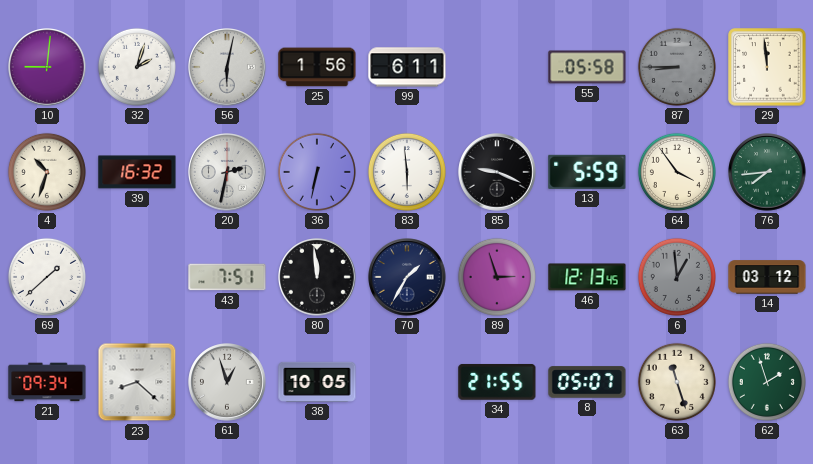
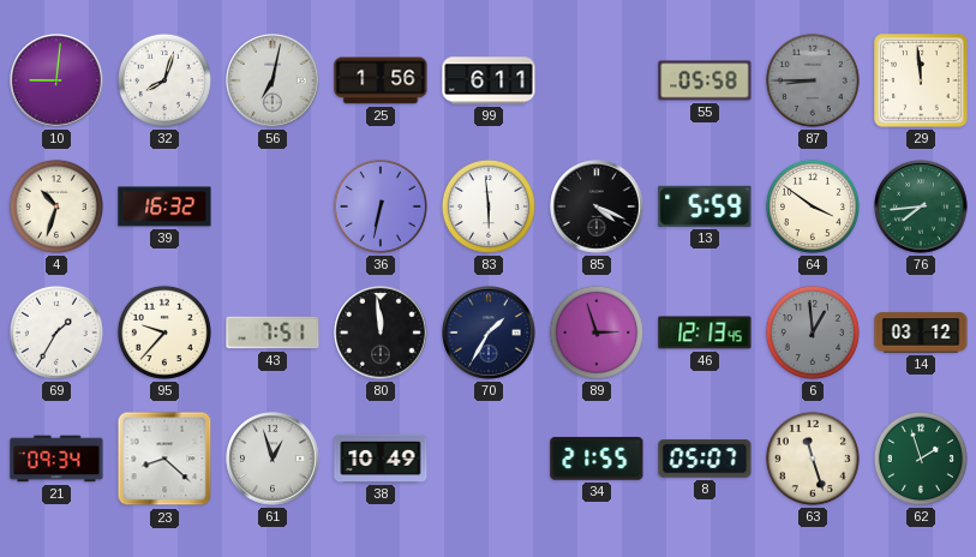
32: 2:03 -> 8:03 (164, 80)
56: 6:02 -> 7:02 (273, 80)
20: 2:32 -> none (227, 172)
85: 9:19 -> 4:19 (597, 206)
64: 3:54 -> 3:51 (813, 206)
69: 1:38 -> 1:35 (56, 333)
95: none -> 9:37 (164, 333)
38: 10:05 -> 10:49 (381, 459)
